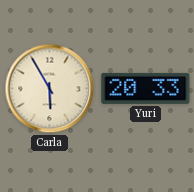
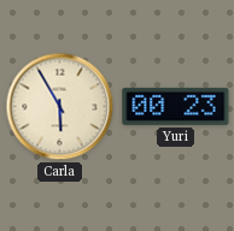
Yuri: 20:33 -> 00:23 (176, 106)
